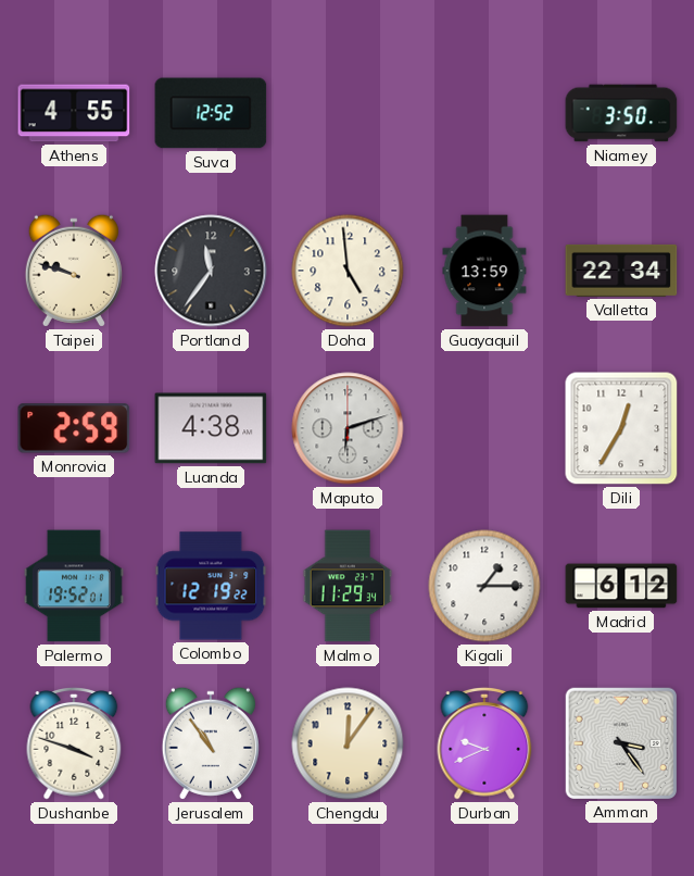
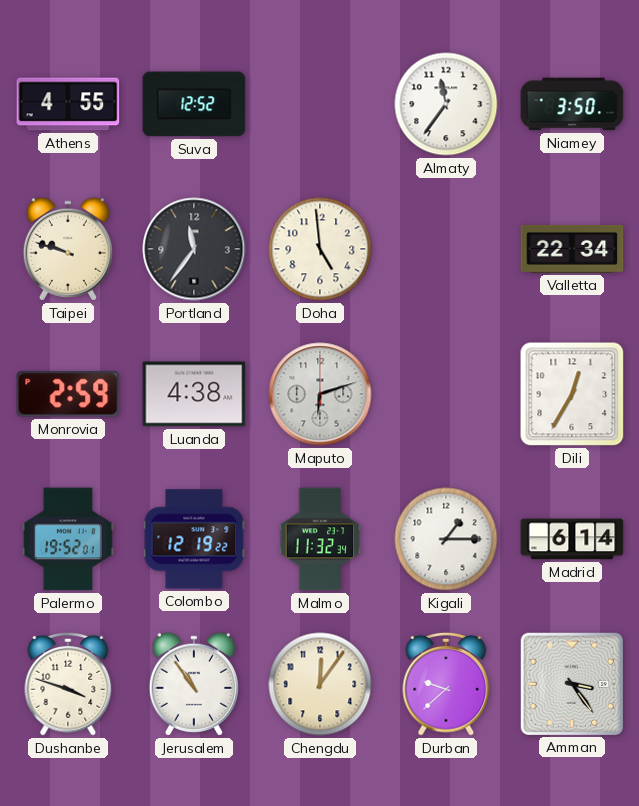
Almaty: none -> 11:36 (446, 104)
Guayaquil: 13:59 -> none (484, 271)
Malmo: 11:29 -> 11:32 (320, 539)
Madrid: 6:12 -> 6:14 (572, 539)
Durban: 9:41 -> 9:38 (446, 684)
